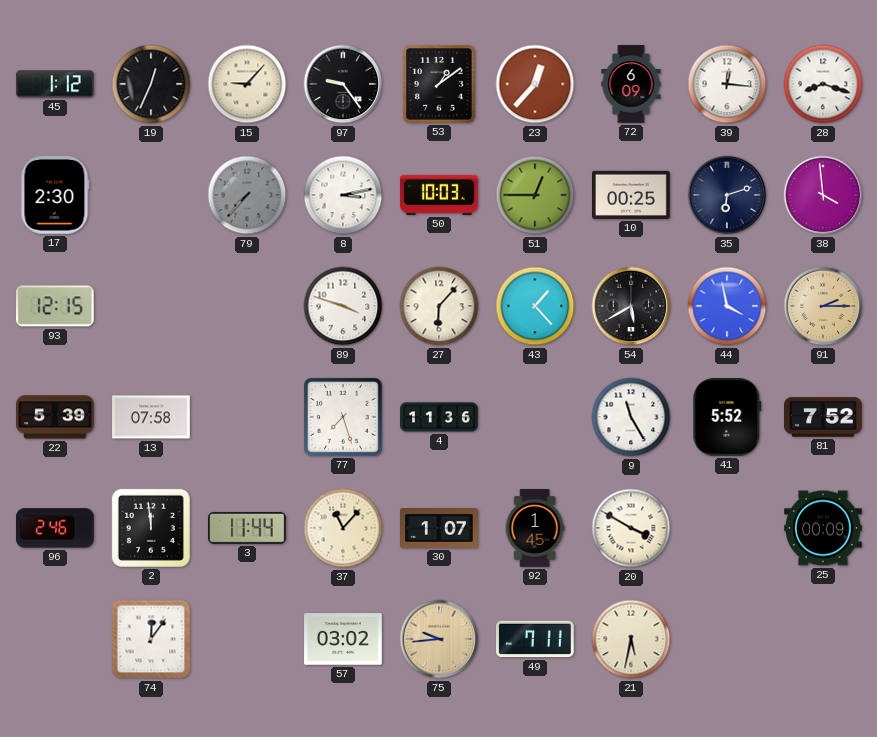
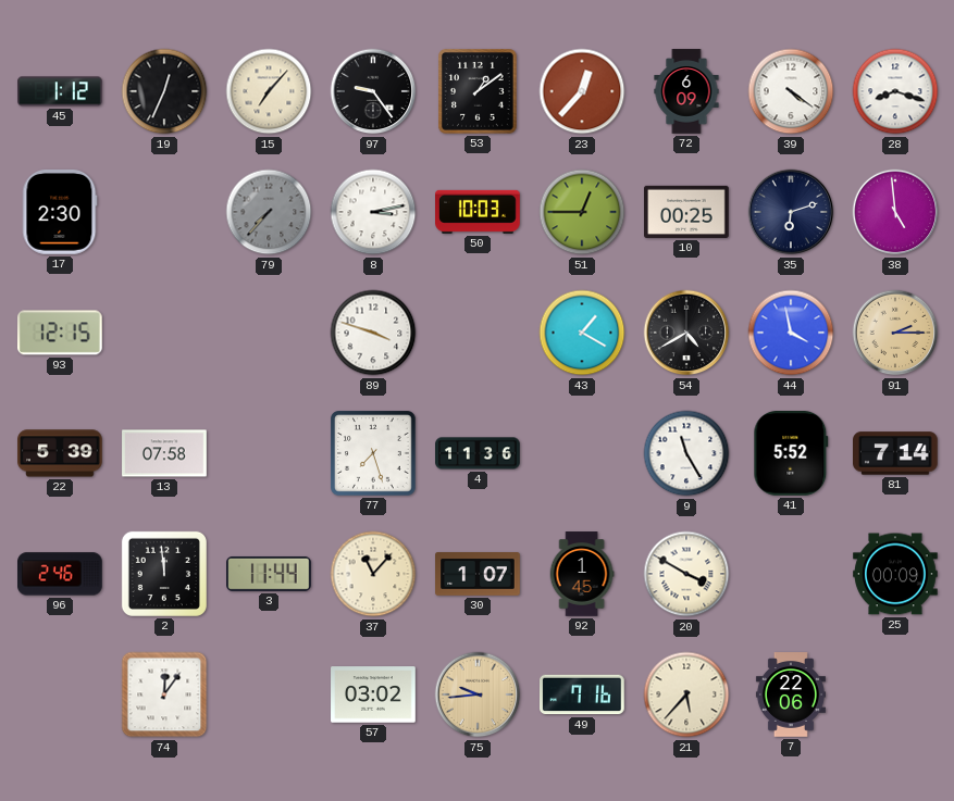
15: 9:07 -> 7:07 (269, 91)
39: 12:16 -> 4:21 (791, 91)
38: 3:59 -> 4:59 (895, 212)
27: 6:07 -> none (439, 306)
43: 1:23 -> 1:20 (582, 333)
54: 5:40 -> 4:40 (686, 333)
81: 7:52 -> 7:14 (896, 453)
49: 7:11 -> 7:16 (583, 694)
21: 5:32 -> 5:37 (686, 694)
7: none -> 22:06 (791, 694)
